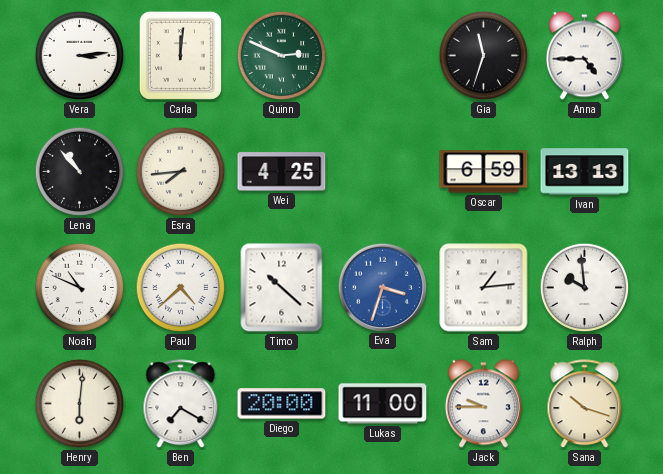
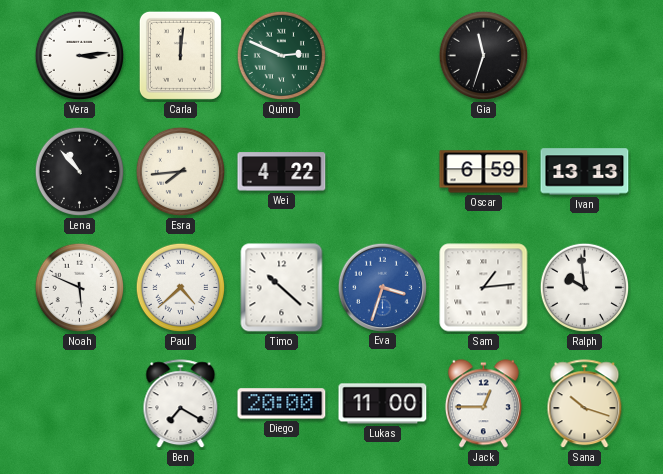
Anna: 4:45 -> none (584, 56)
Wei: 4:25 -> 4:22 (282, 172)
Noah: 10:49 -> 5:49 (80, 288)
Henry: 6:01 -> none (80, 404)
Jack: 9:45 -> 12:45 (483, 404)
